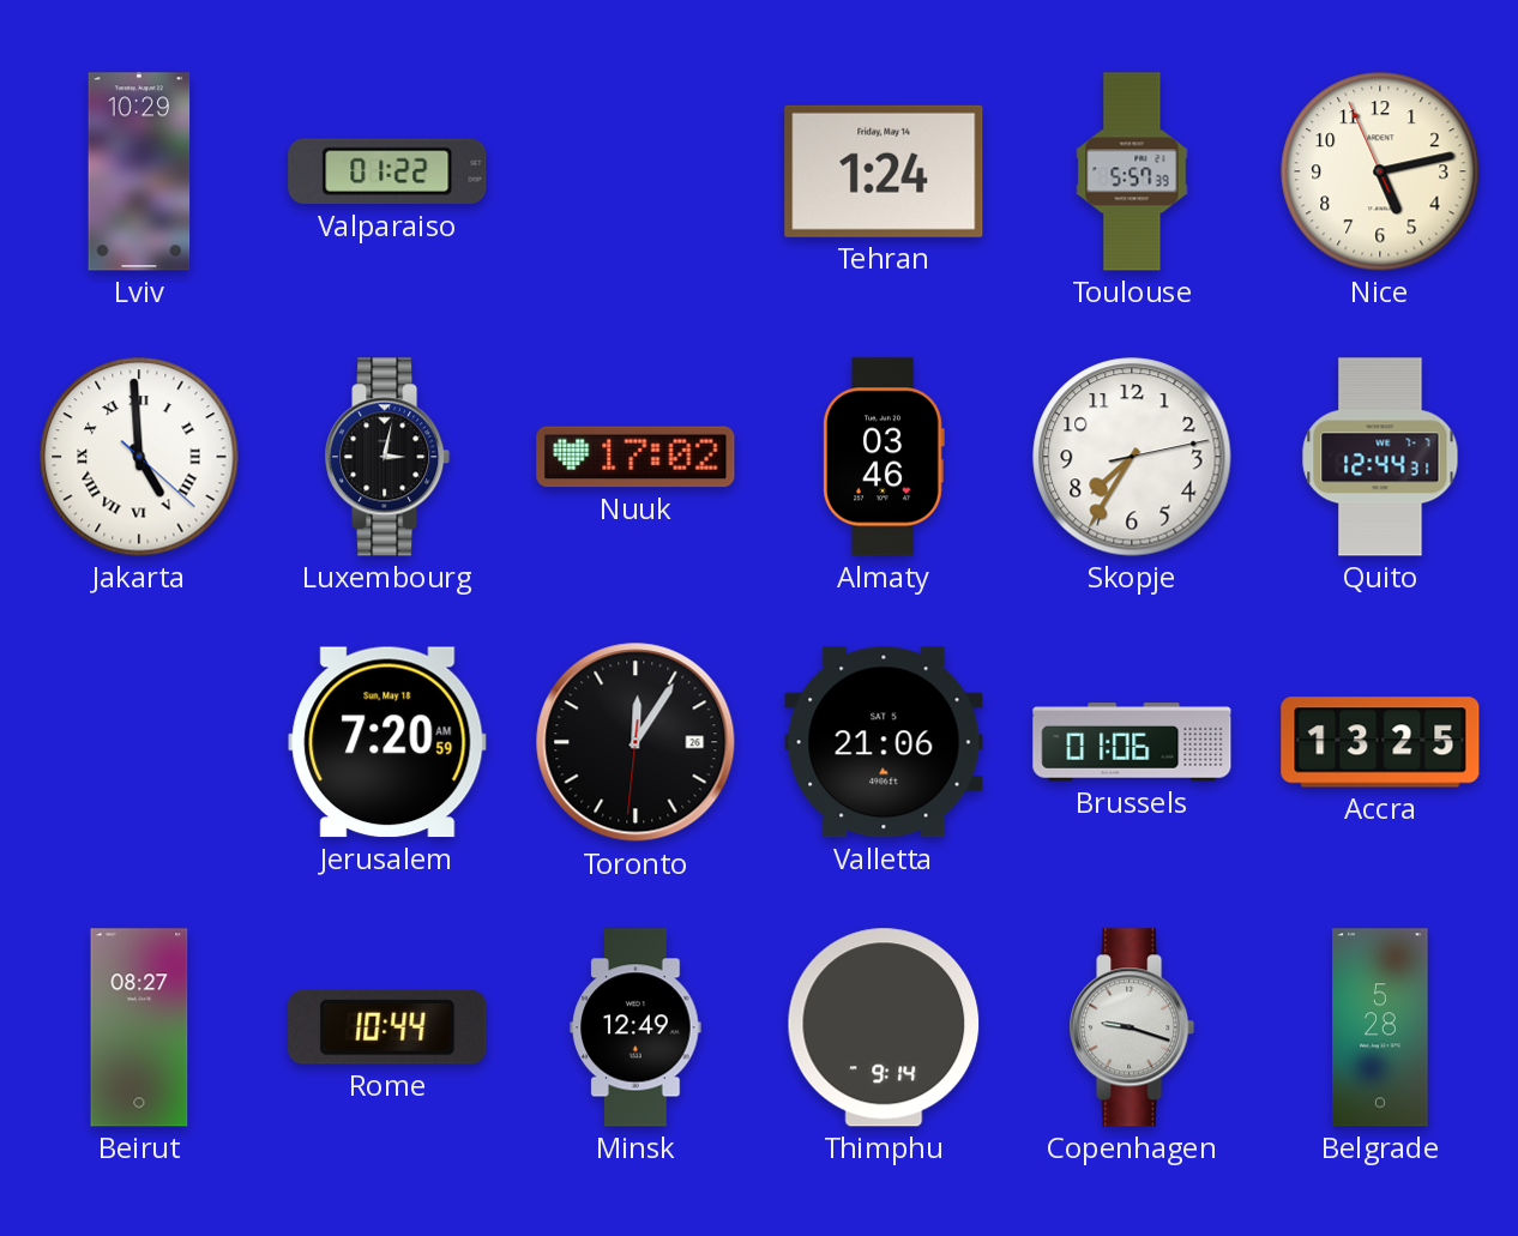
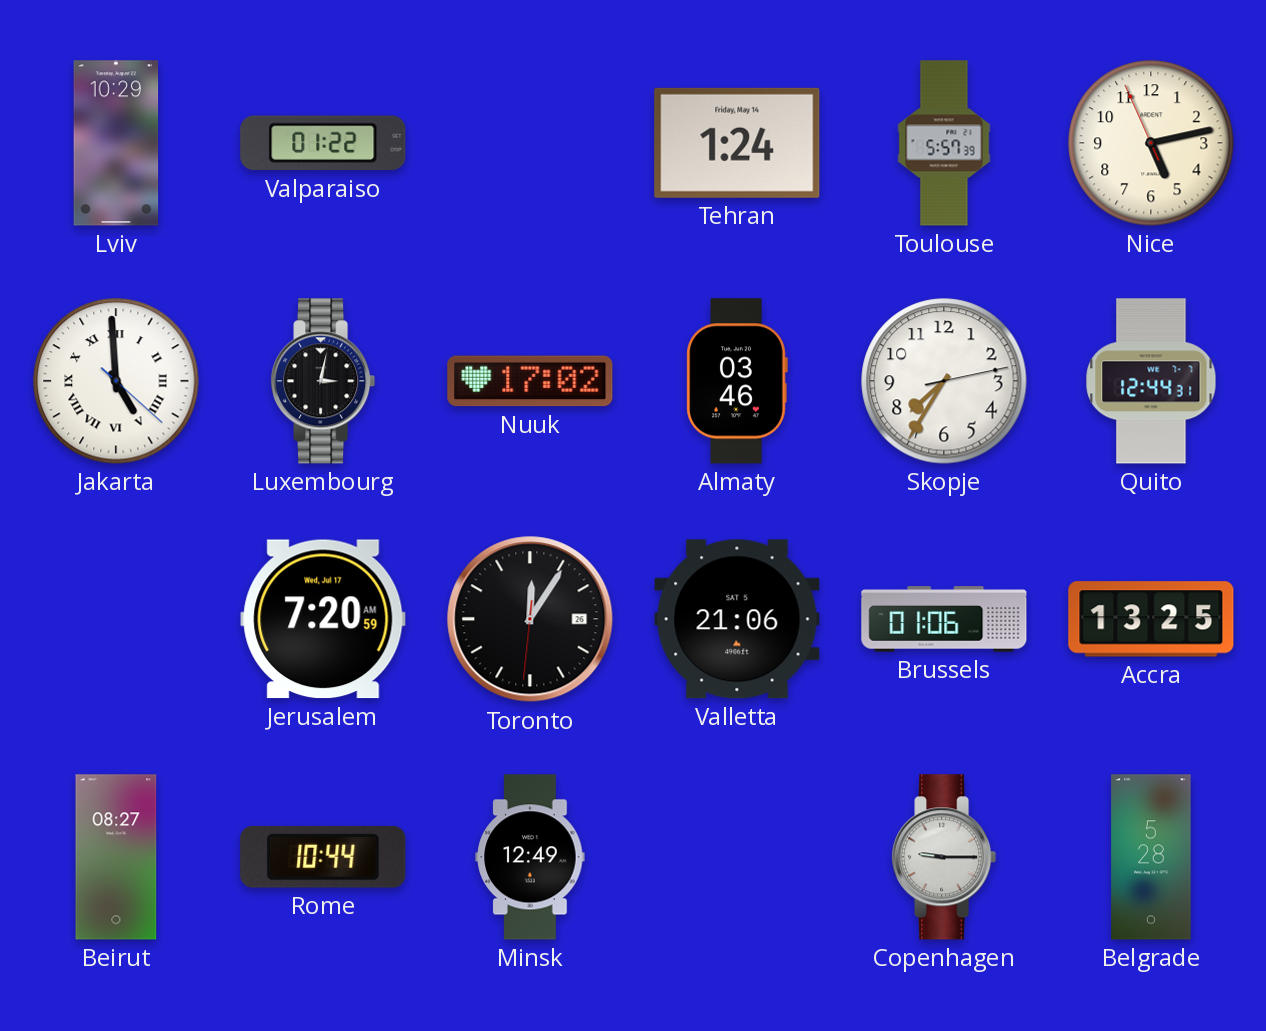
Jerusalem date: Sun, May 18 -> Wed, Jul 17 (323, 619)
Thimphu: 9:14 -> none (884, 1027)
Copenhagen: 9:18 -> 9:15 (944, 857)
